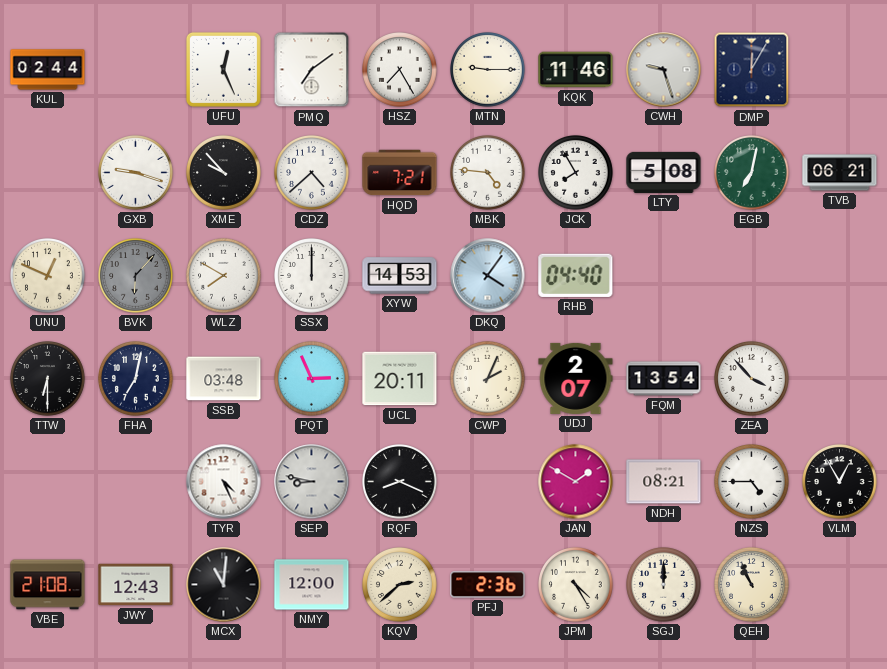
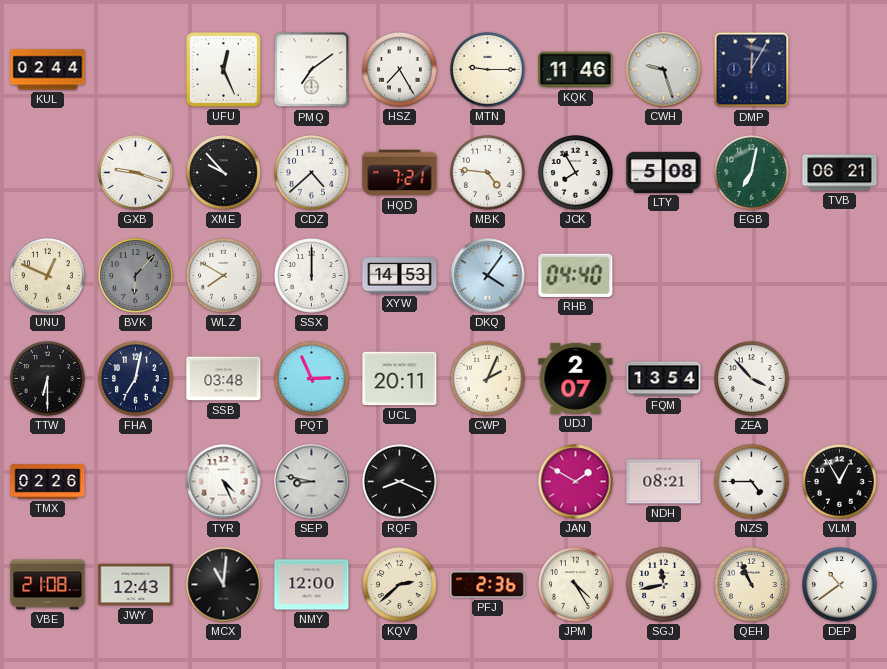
TMX: none -> 02:26 (48, 482)
SGJ: 12:00 -> 11:43 (664, 585)
DEP: none -> 10:39 (840, 585)
